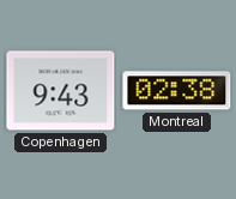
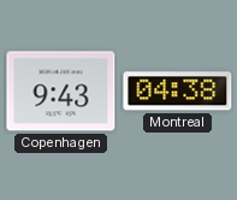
Montreal: 02:38 -> 04:38 (178, 92)
